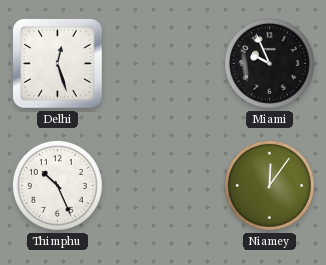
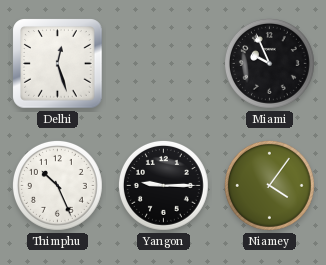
Yangon: none -> 9:15 (163, 185)
Niamey: 12:06 -> 4:06 (269, 185)
